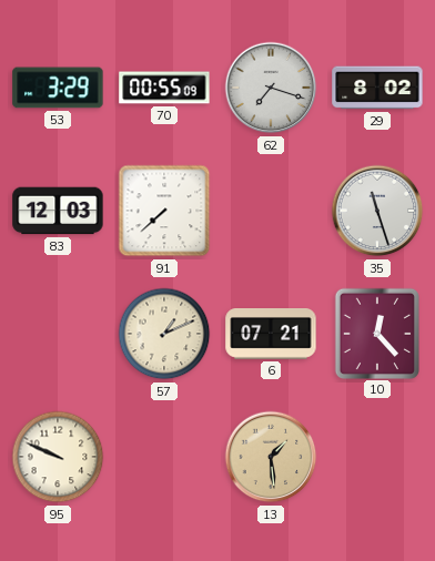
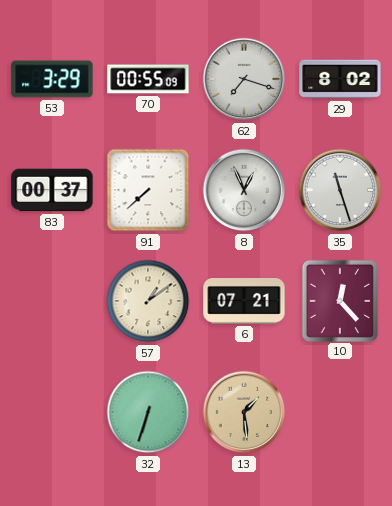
83: 12:03 -> 00:37 (52, 190)
8: none -> 12:56 (244, 190)
57: 1:11 -> 1:09 (148, 301)
95: 9:49 -> none (58, 457)
32: none -> 6:33 (148, 412)
